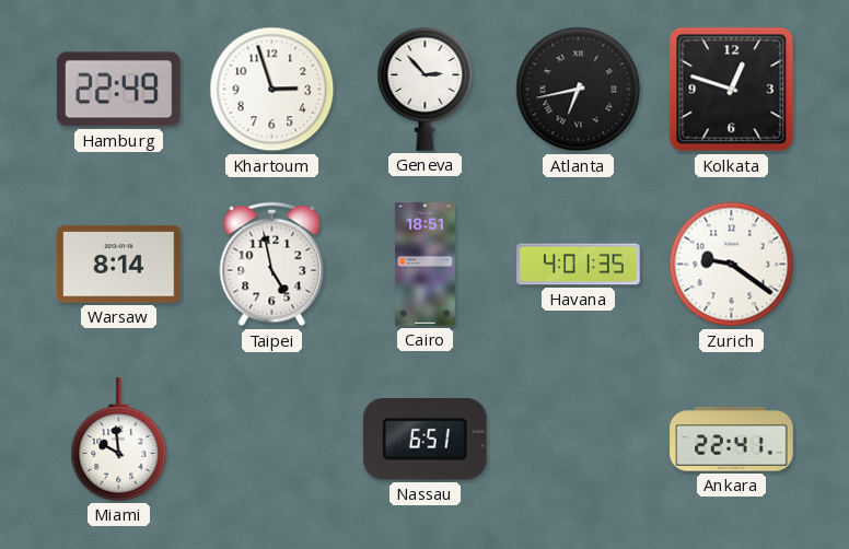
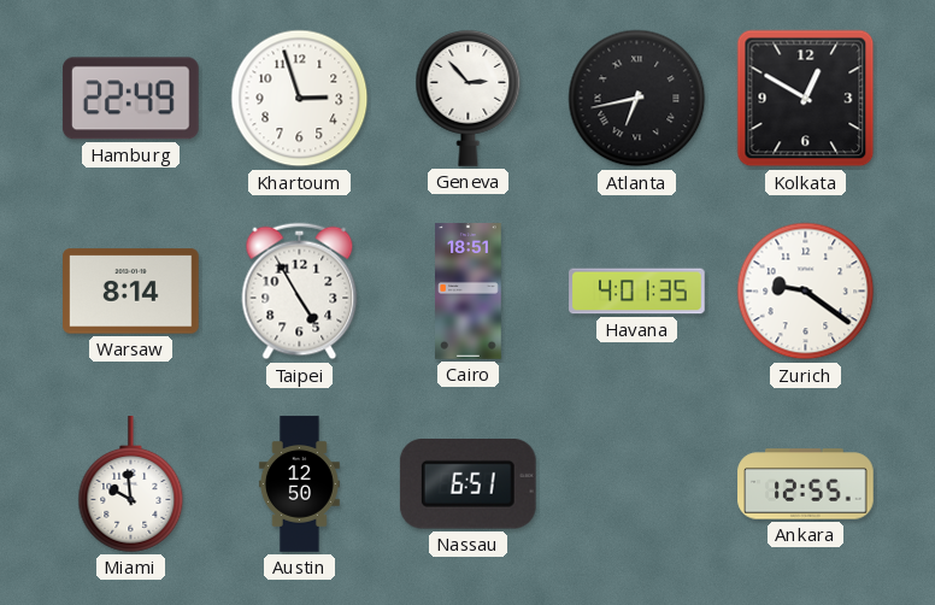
Kolkata: 12:48 -> 12:50 (806, 99)
Taipei: 4:58 -> 4:55 (300, 292)
Austin: none -> 12:50 (299, 484)
Ankara: 22:41 -> 12:55 (806, 484)
